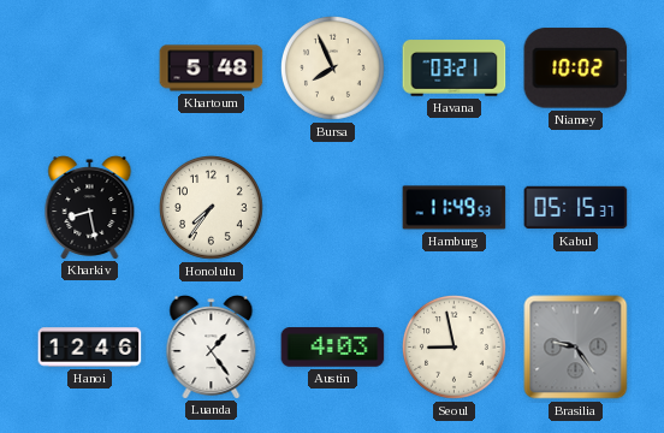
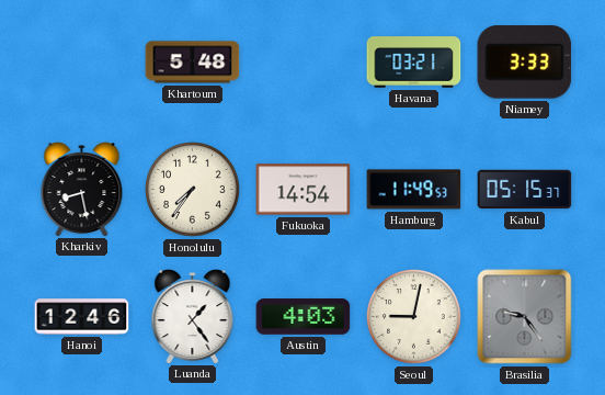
Bursa: 7:56 -> none (333, 69)
Niamey: 10:02 -> 3:33 (525, 63)
Fukuoka: none -> 14:54 (304, 190)
Seoul: 8:58 -> 9:02 (414, 317)
